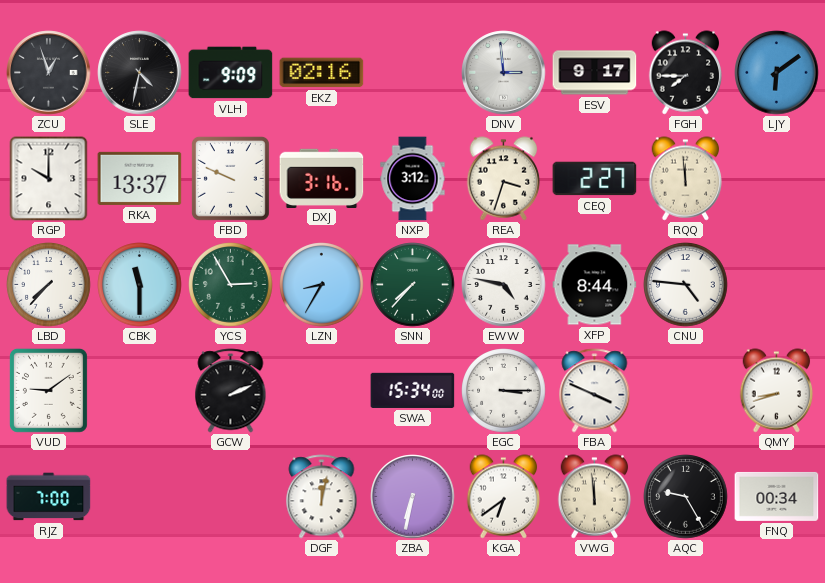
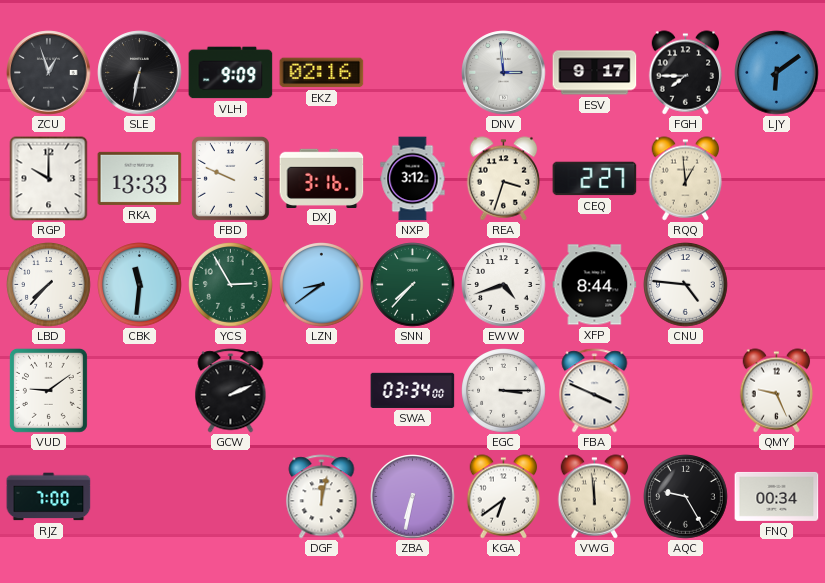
SLE: 4:32 -> 6:32 (140, 73)
RKA: 13:37 -> 13:33 (140, 178)
RQQ: 11:59 -> 12:59 (686, 179)
CBK: 11:30 -> 11:31 (140, 285)
LZN: 8:35 -> 8:39 (322, 285)
EWW: 4:47 -> 4:42 (504, 285)
SWA: 15:34 -> 03:34 (413, 390)
QMY: 8:42 -> 9:26 (777, 391)
